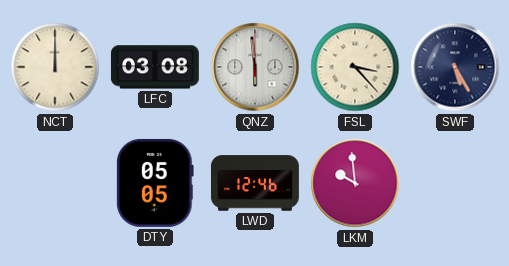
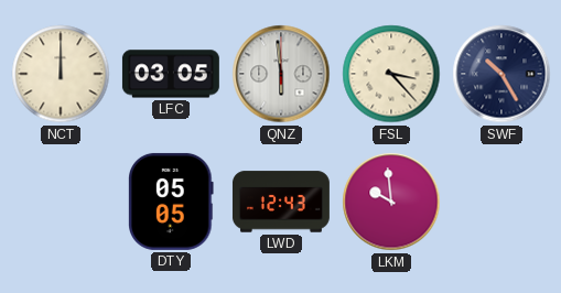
LFC: 03:08 -> 03:05 (171, 74)
SWF: 5:25 -> 10:25 (501, 74)
LWD: 12:46 -> 12:43 (281, 202)
